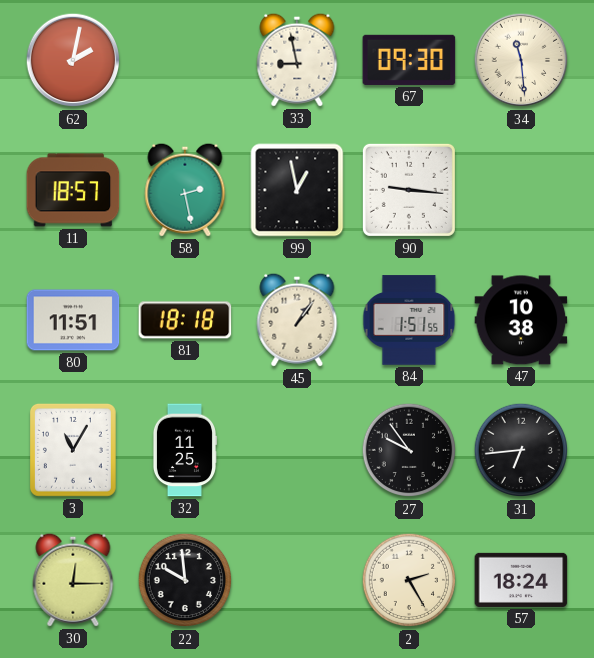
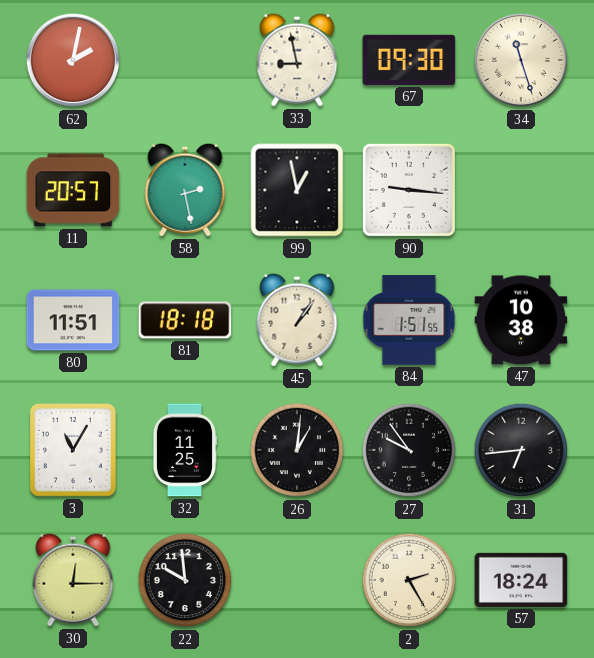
34: 11:29 -> 11:27 (521, 60)
11: 18:57 -> 20:57 (73, 190)
26: none -> 1:01 (297, 450)
